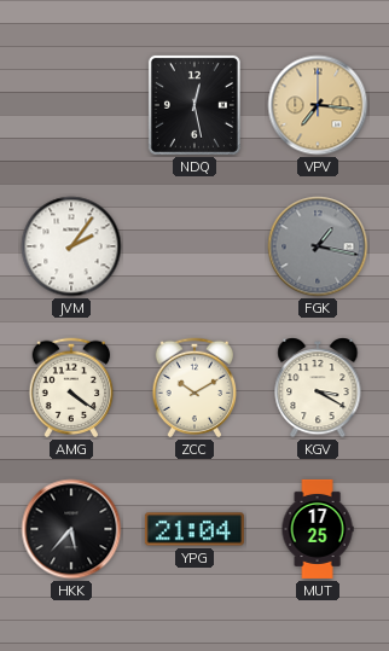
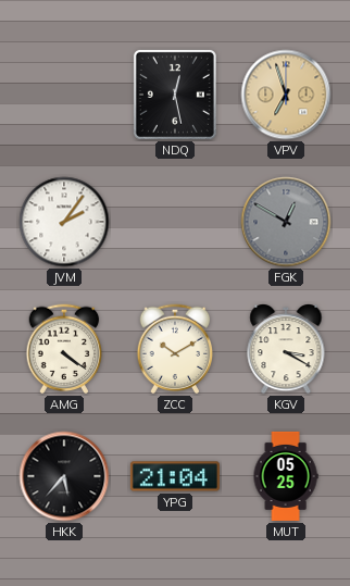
VPV: 7:16 -> 6:57 (286, 95)
FGK: 1:17 -> 12:50 (286, 222)
MUT: 17:25 -> 05:25 (286, 476)
